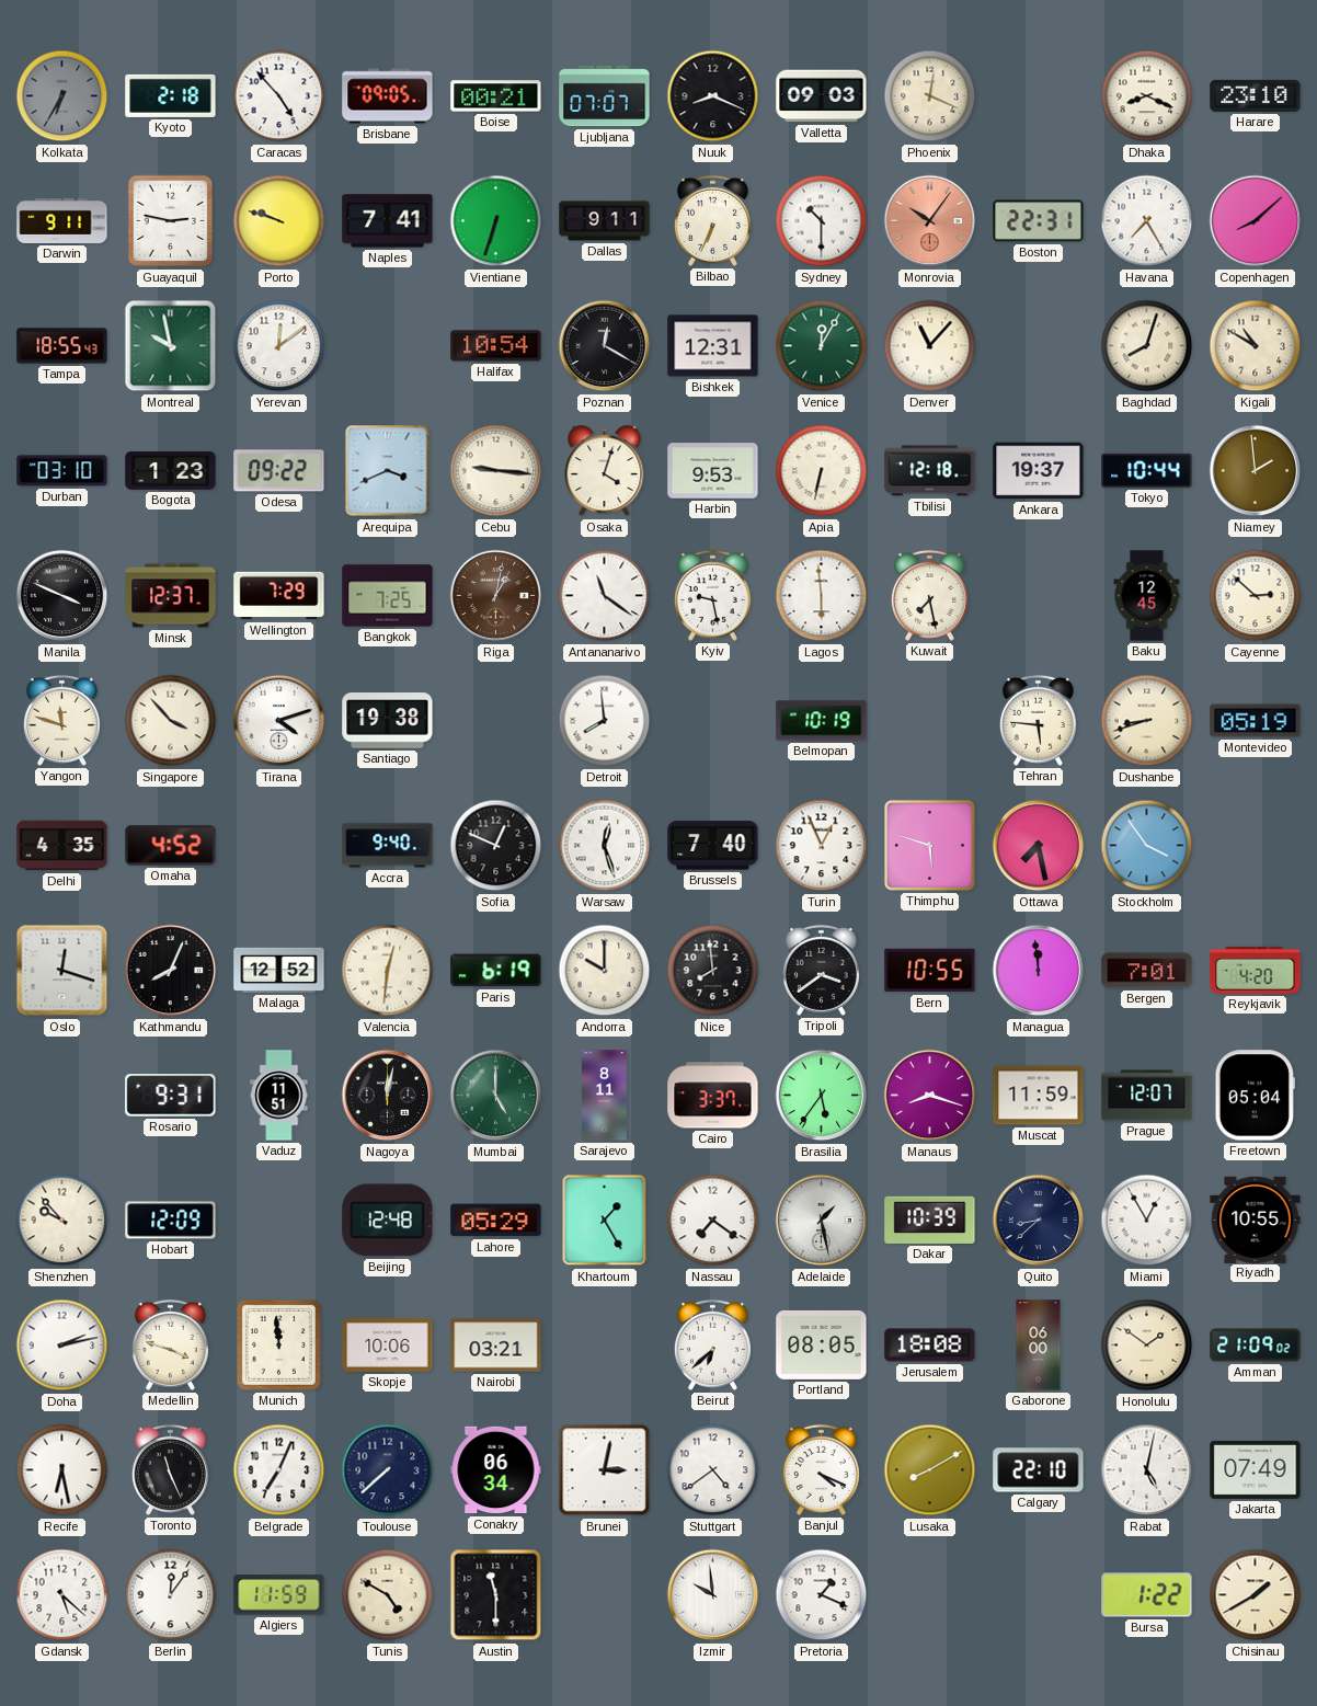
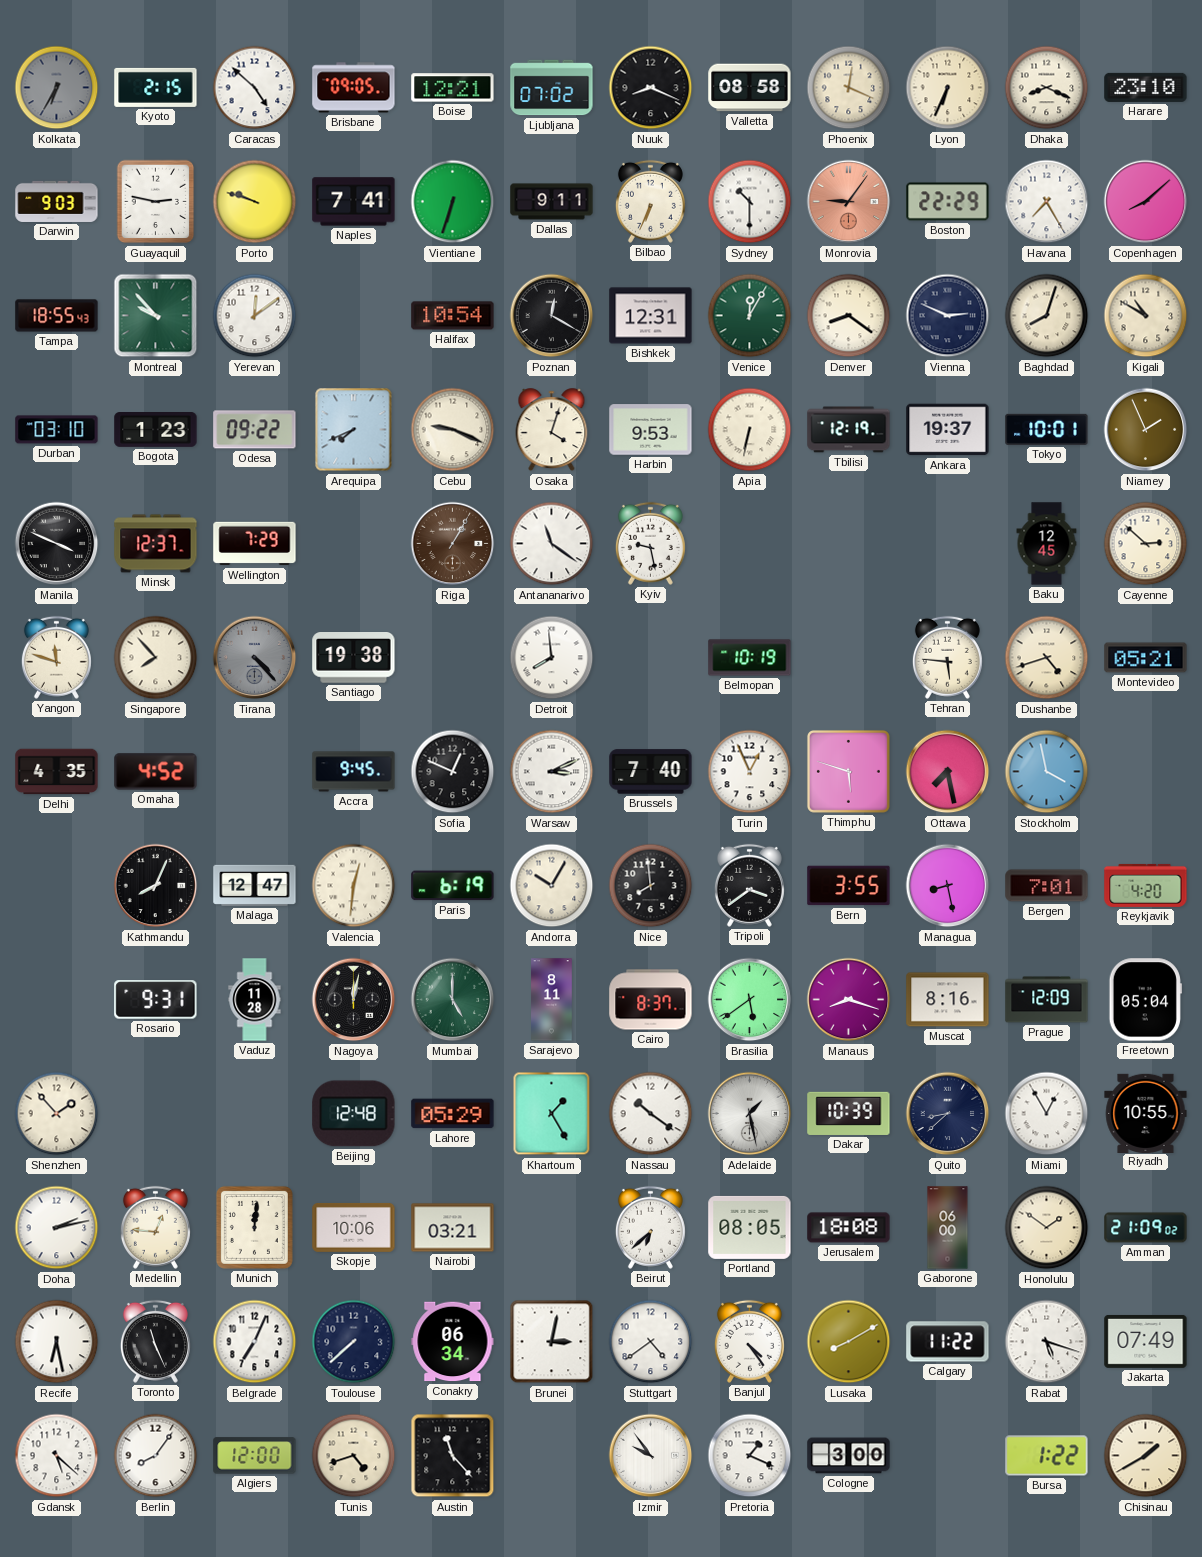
Kyoto: 2:18 -> 2:15 (156, 87)
Caracas: 4:53 -> 4:52 (255, 88)
Boise: 00:21 -> 12:21 (453, 88)
Ljubljana: 07:07 -> 07:02 (552, 88)
Valletta: 09:03 -> 08:58 (750, 88)
Lyon: none -> 6:34 (948, 88)
Darwin: 9:11 -> 9:03 (57, 201)
Monrovia: 10:06 -> 9:06 (849, 202)
Boston: 22:31 -> 22:29 (948, 202)
Montreal: 9:58 -> 9:53 (156, 316)
Denver: 11:07 -> 8:21 (849, 316)
Vienna: none -> 2:49 (948, 316)
Arequipa: 3:41 -> 7:41 (354, 430)
Cebu: 9:16 -> 9:19 (453, 430)
Tbilisi: 12:18 -> 12:19 (849, 430)
Tokyo: 10:44 -> 10:01 (1047, 429)
Niamey: 1:59 -> 1:56 (1146, 430)
Bangkok: 7:25 -> none (388, 596)
Riga: 1:02 -> 1:05 (453, 544)
Lagos: 5:59 -> none (822, 596)
Kuwait: 7:28 -> none (929, 595)
Singapore: 3:53 -> 7:53 (156, 658)
Tirana: 4:12 -> 4:23 (255, 658)
Tirana dial: white -> grey (255, 658)
Dushanbe: 8:42 -> 4:42 (1047, 658)
Montevideo: 05:19 -> 05:21 (1146, 658)
Accra: 9:40 -> 9:45 (354, 772)
Warsaw: 12:27 -> 3:11 (552, 772)
Stockholm: 3:54 -> 3:58 (1047, 772)
Oslo: 12:18 -> none (62, 971)
Malaga: 12:52 -> 12:47 (255, 885)
Andorra: 10:00 -> 10:05 (552, 886)
Bern: 10:55 -> 3:55 (849, 886)
Managua: 11:59 -> 8:28 (948, 886)
Vaduz: 11:51 -> 11:28 (255, 1000)
Cairo: 3:37 -> 8:37 (651, 1000)
Brasilia: 5:36 -> 5:39 (750, 1000)
Muscat: 11:59 -> 8:16 (948, 1000)
Prague: 12:07 -> 12:09 (1047, 1000)
Shenzhen: 9:53 -> 1:53 (57, 1114)
Hobart: 12:09 -> none (171, 1221)
Nassau: 7:21 -> 10:21 (651, 1114)
Medellin: 3:48 -> 12:46 (155, 1227)
Munich: 11:59 -> 12:01 (254, 1227)
Banjul: 4:19 -> 4:24 (749, 1341)
Calgary: 22:10 -> 11:22 (948, 1342)
Rabat: 5:02 -> 5:18 (1047, 1342)
Berlin: 12:06 -> 8:06 (156, 1456)
Algiers: 11:59 -> 12:00 (255, 1456)
Tunis: 4:50 -> 4:42 (354, 1456)
Austin: 11:30 -> 11:23 (453, 1456)
Izmir: 9:59 -> 9:54 (651, 1456)
Cologne: none -> 3:00 (849, 1456)
